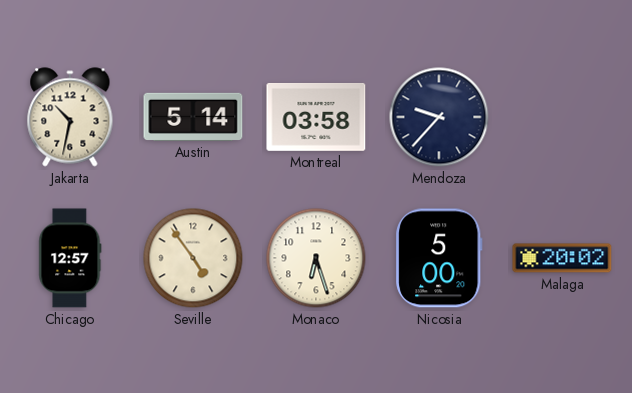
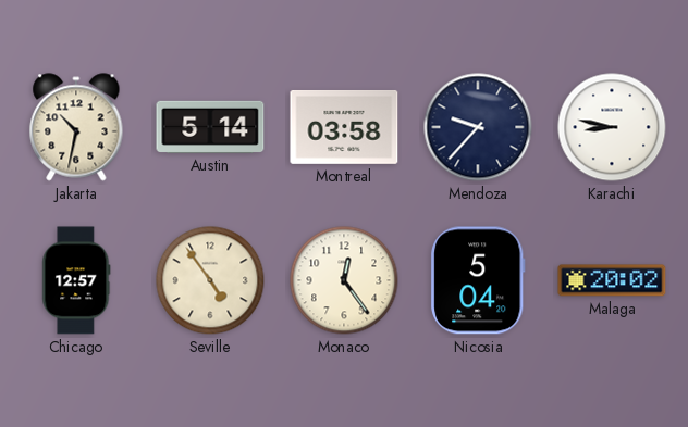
Karachi: none -> 8:47 (612, 127)
Monaco: 6:27 -> 12:24 (344, 280)
Nicosia: 5:00 -> 5:04 (478, 280)
